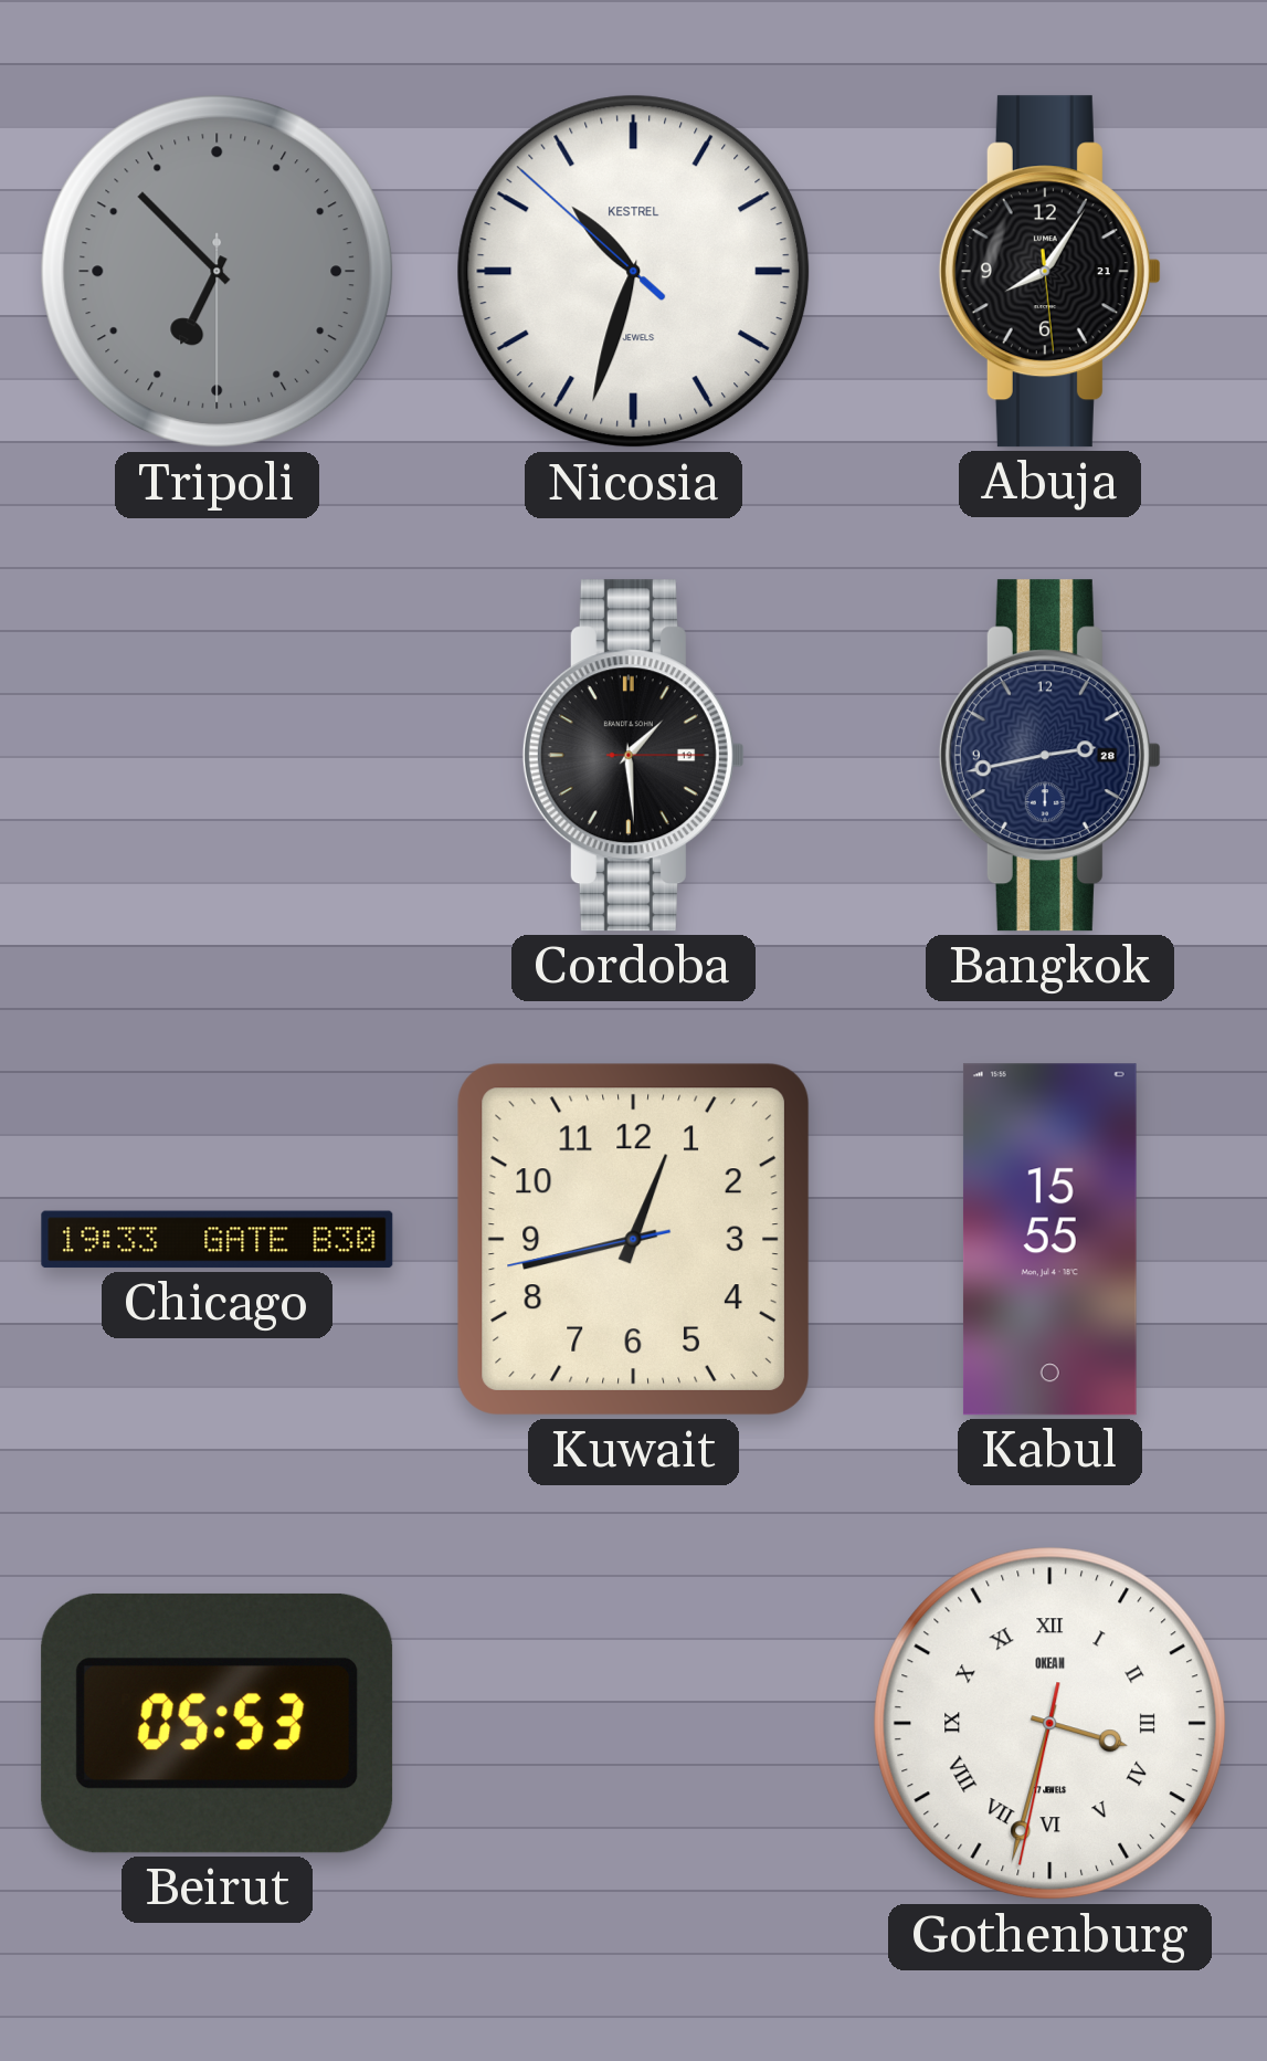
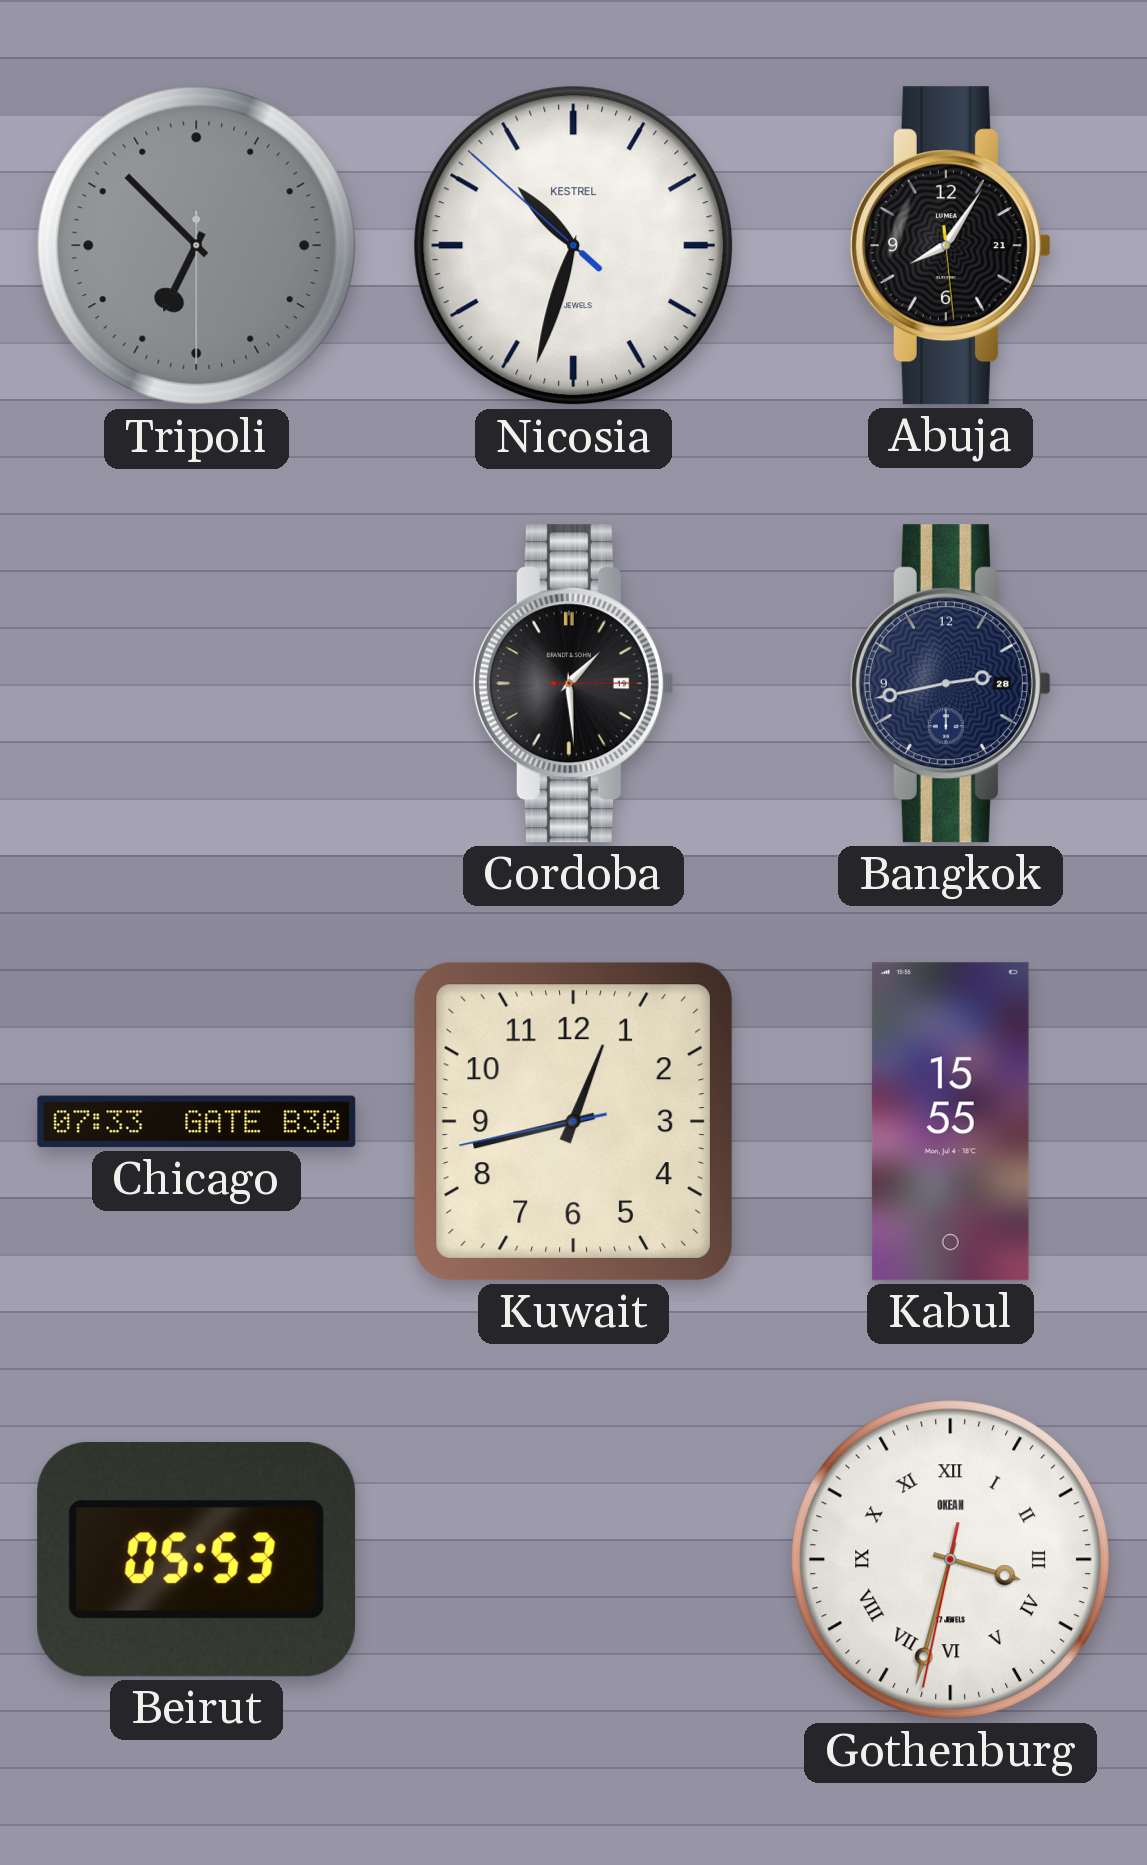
Chicago: 19:33 -> 07:33 (197, 1122)
